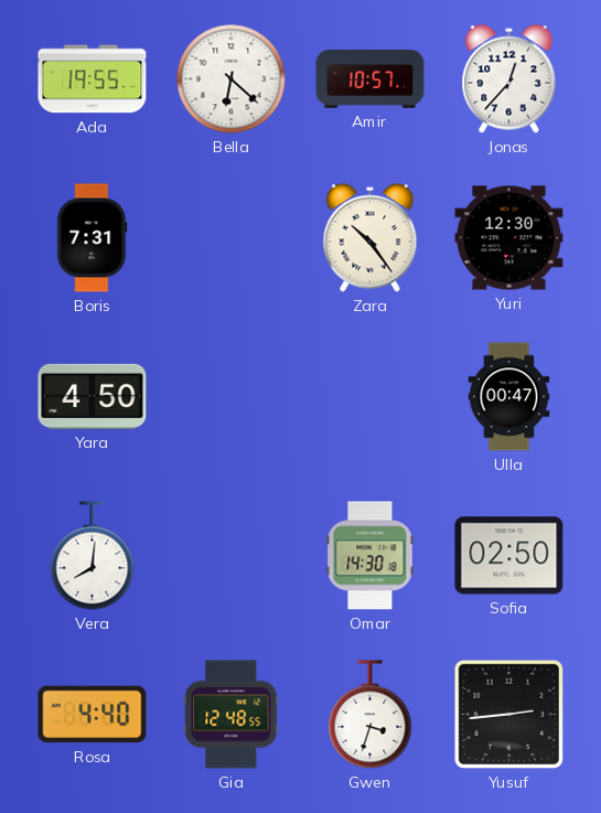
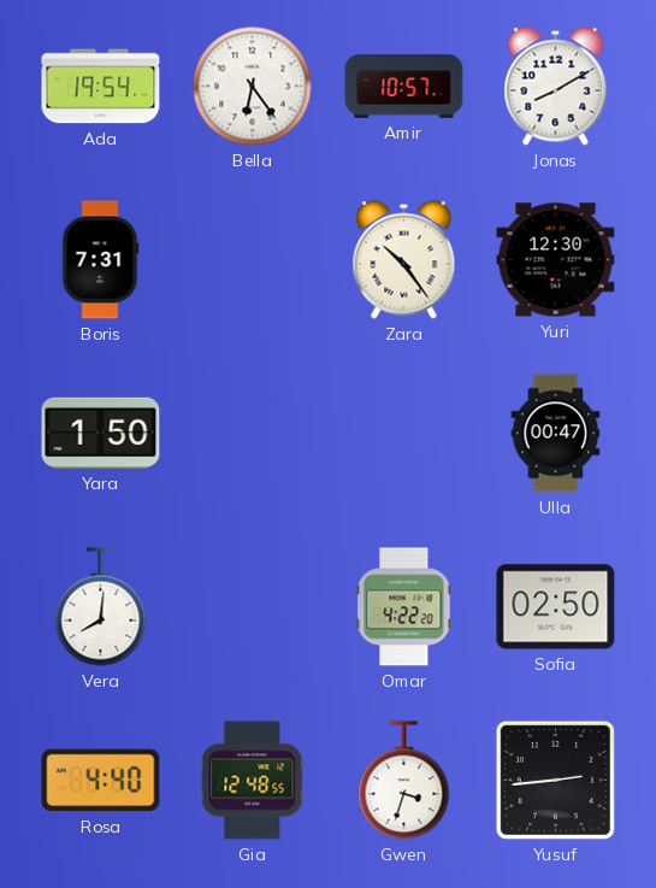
Ada: 19:55 -> 19:54 (101, 87)
Bella: 6:22 -> 6:24 (253, 87)
Jonas: 12:37 -> 8:10 (556, 87)
Yara: 4:50 -> 1:50 (101, 433)
Omar: 14:30 -> 4:22 (404, 607)
